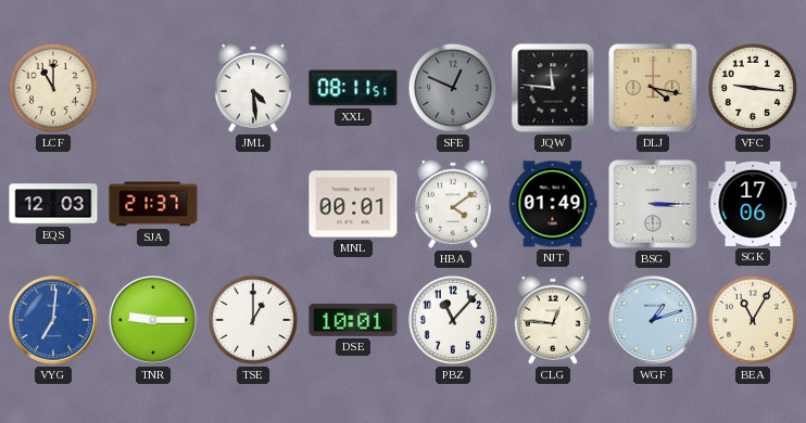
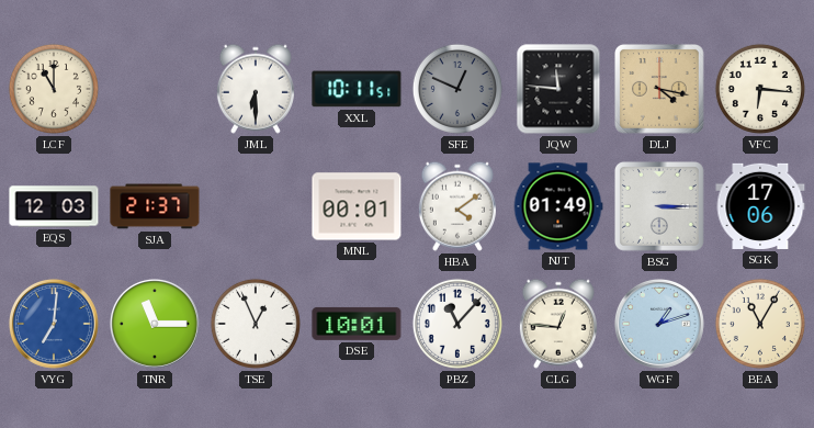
JML: 4:29 -> 6:30 (256, 89)
XXL: 08:11 -> 10:11 (357, 89)
VFC: 9:16 -> 6:16 (760, 89)
TNR: 9:15 -> 11:15 (155, 324)
TSE: 1:00 -> 12:56 (256, 324)
